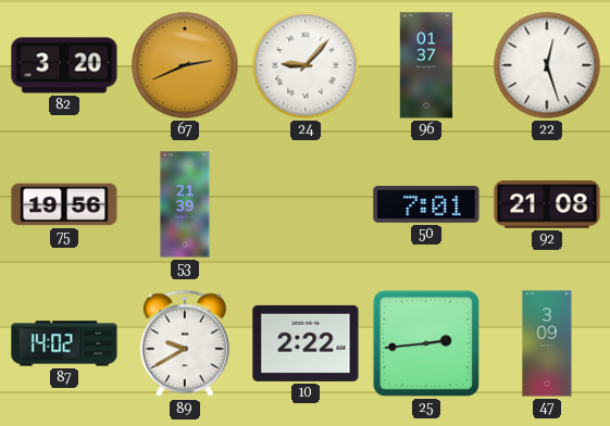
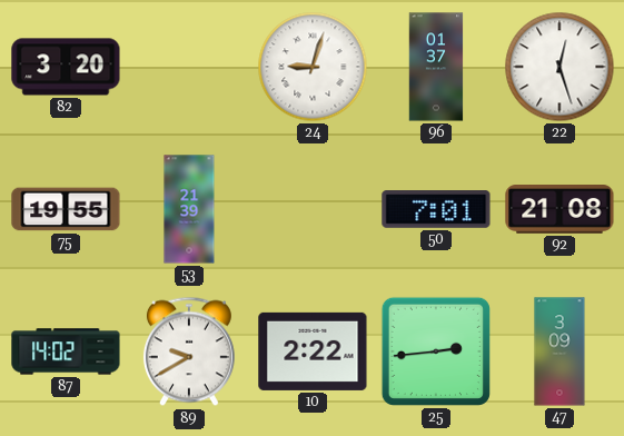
67: 2:41 -> none (185, 65)
24: 9:07 -> 9:03 (313, 67)
75: 19:56 -> 19:55 (66, 209)
